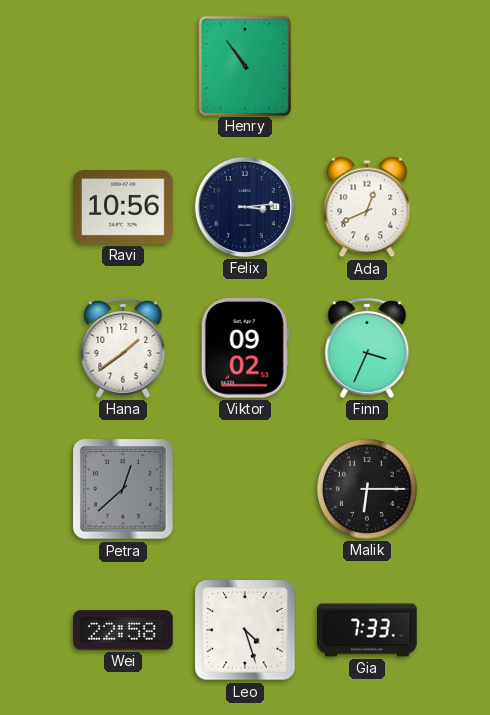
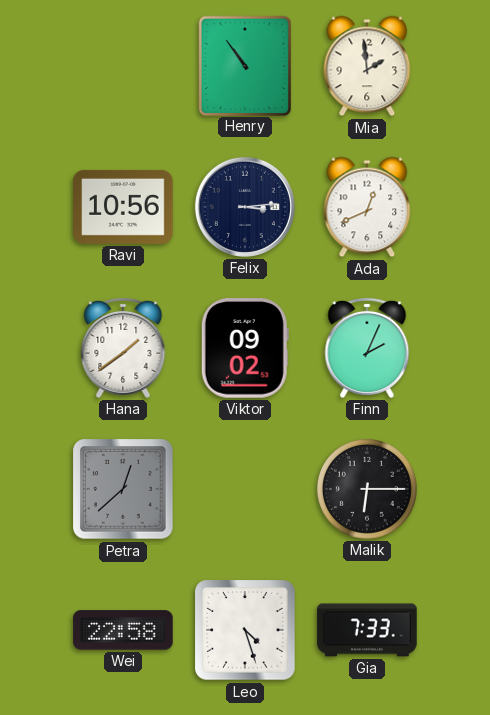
Mia: none -> 1:59 (367, 66)
Finn: 3:34 -> 2:04 (367, 348)
